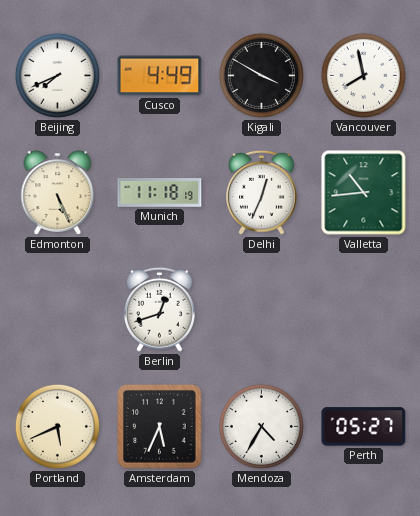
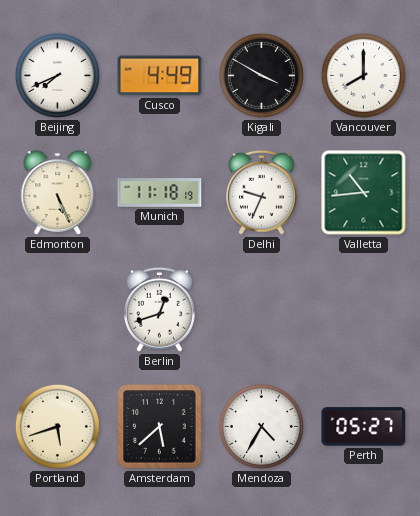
Vancouver: 7:58 -> 8:00 (363, 75)
Delhi: 12:34 -> 9:34 (262, 192)
Portland: 5:41 -> 5:42 (57, 426)
Amsterdam: 5:34 -> 5:38 (160, 427)
